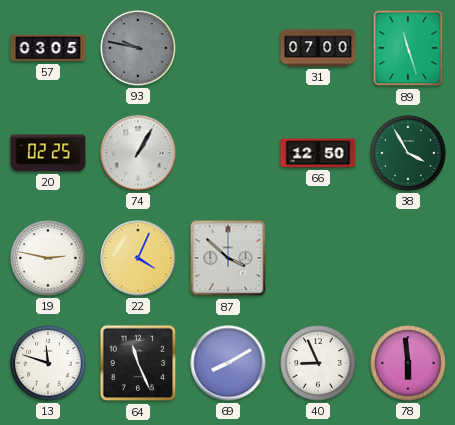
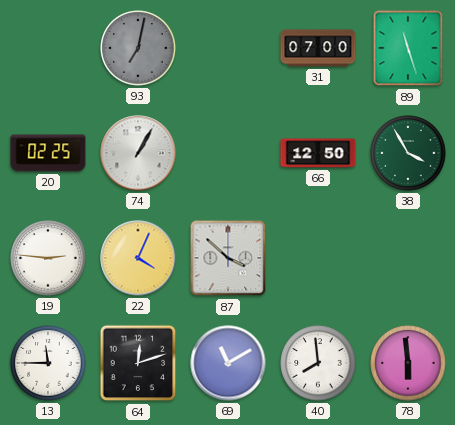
57: 03:05 -> none (48, 48)
93: 9:47 -> 7:02 (138, 48)
19: 2:47 -> 2:46 (48, 258)
13: 11:48 -> 11:45 (48, 363)
64: 11:26 -> 12:12 (138, 363)
69: 8:10 -> 11:10 (228, 363)
40: 8:56 -> 7:59 (318, 363)
